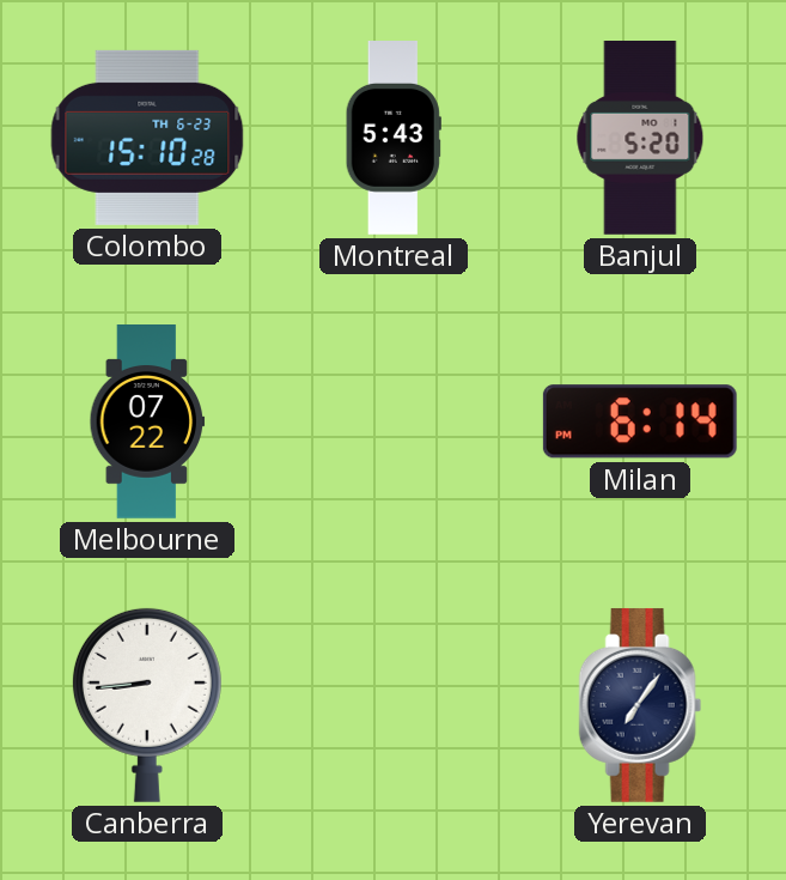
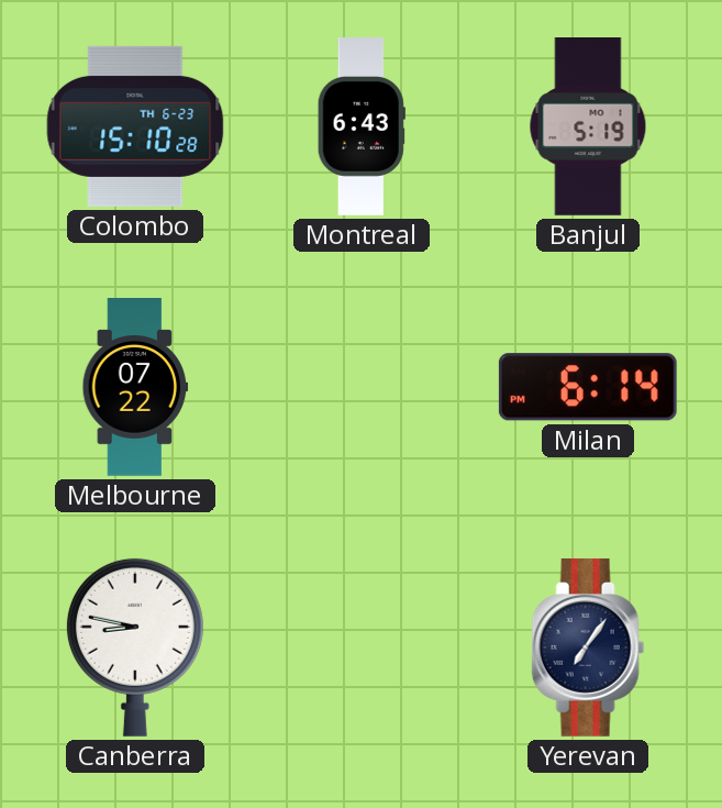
Montreal: 5:43 -> 6:43 (362, 128)
Banjul: 5:20 -> 5:19 (588, 128)
Canberra: 8:44 -> 8:47 (135, 647)
